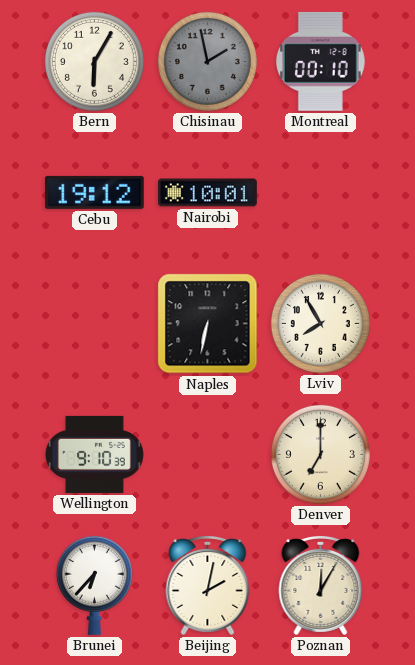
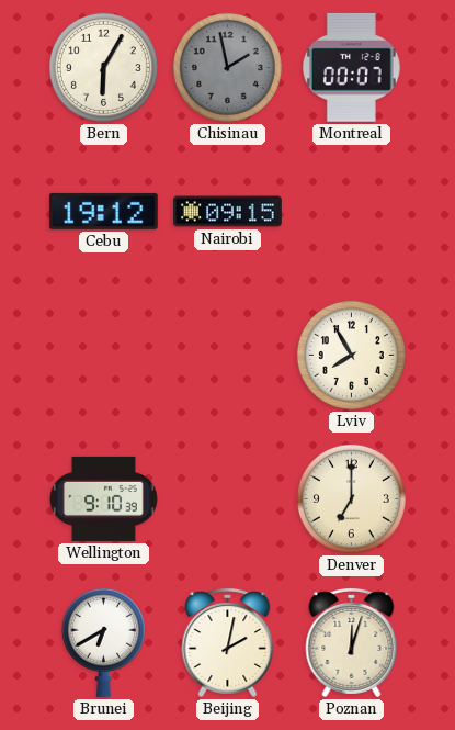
Montreal: 00:10 -> 00:07 (351, 67)
Nairobi: 10:01 -> 09:15 (228, 212)
Naples: 6:32 -> none (208, 324)
Brunei: 6:37 -> 6:40 (103, 642)
Poznan: 12:05 -> 12:03 (352, 642)
